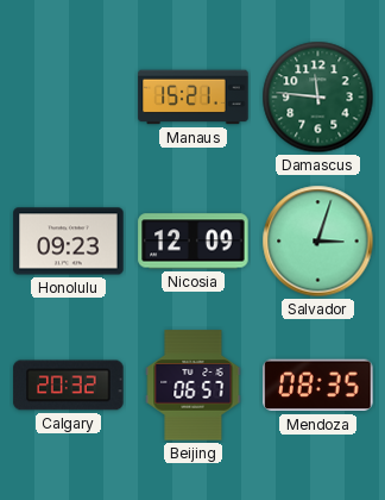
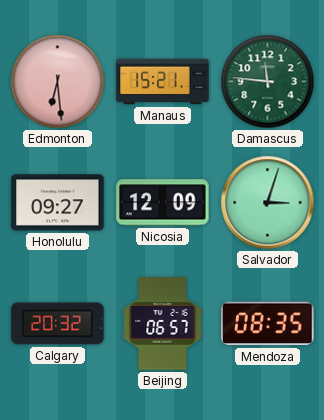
Edmonton: none -> 6:29 (58, 82)
Honolulu: 09:23 -> 09:27 (58, 203)
